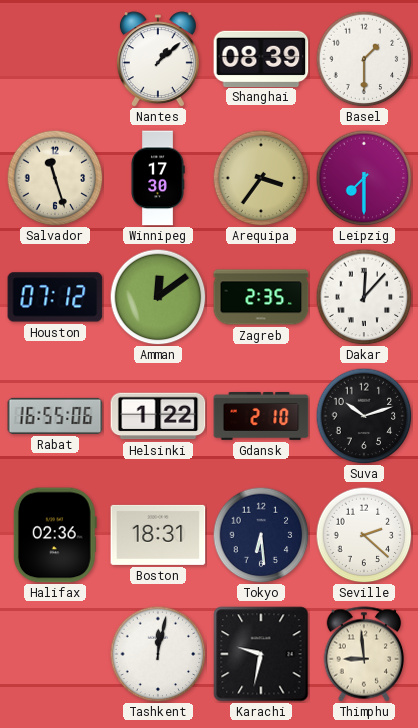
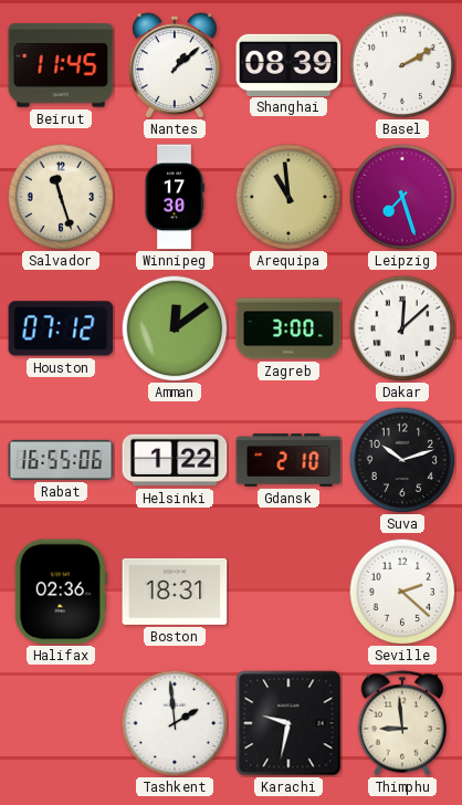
Beirut: none -> 11:45 (61, 65)
Basel: 1:30 -> 2:10 (402, 65)
Arequipa: 3:36 -> 10:59 (288, 197)
Leipzig: 7:30 -> 7:27 (402, 197)
Zagreb: 2:35 -> 3:00 (288, 328)
Dakar: 12:07 -> 12:08 (402, 328)
Tokyo: 6:29 -> none (261, 535)
Tashkent: 12:02 -> 1:59 (175, 723)
